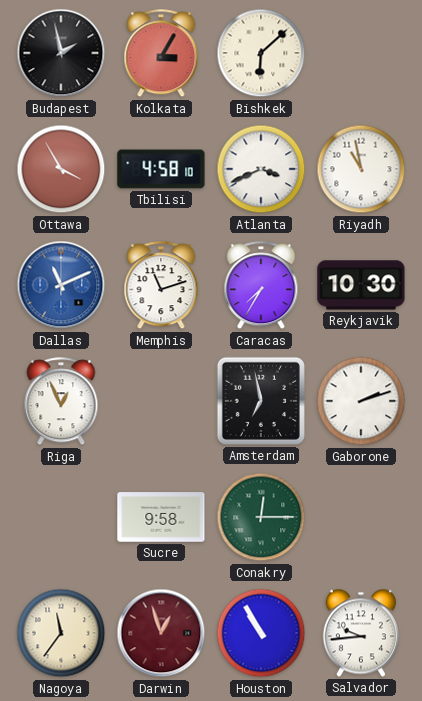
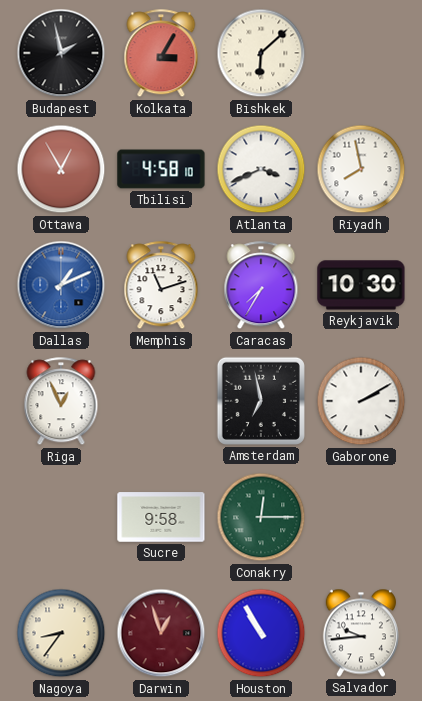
Ottawa: 3:55 -> 12:55 (61, 169)
Riyadh: 10:58 -> 7:58 (361, 169)
Dallas: 11:11 -> 1:11 (61, 285)
Gaborone: 2:12 -> 2:10 (361, 401)
Nagoya: 11:36 -> 8:36 (61, 633)
